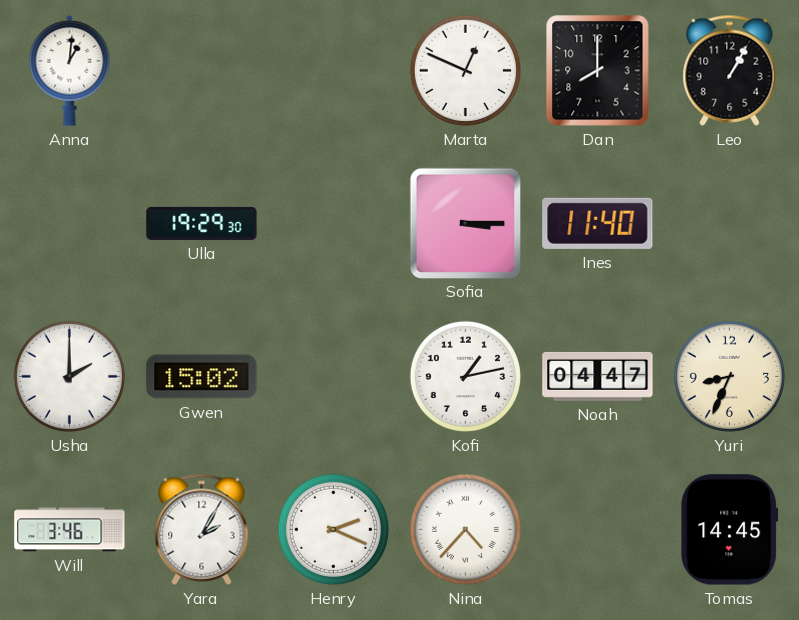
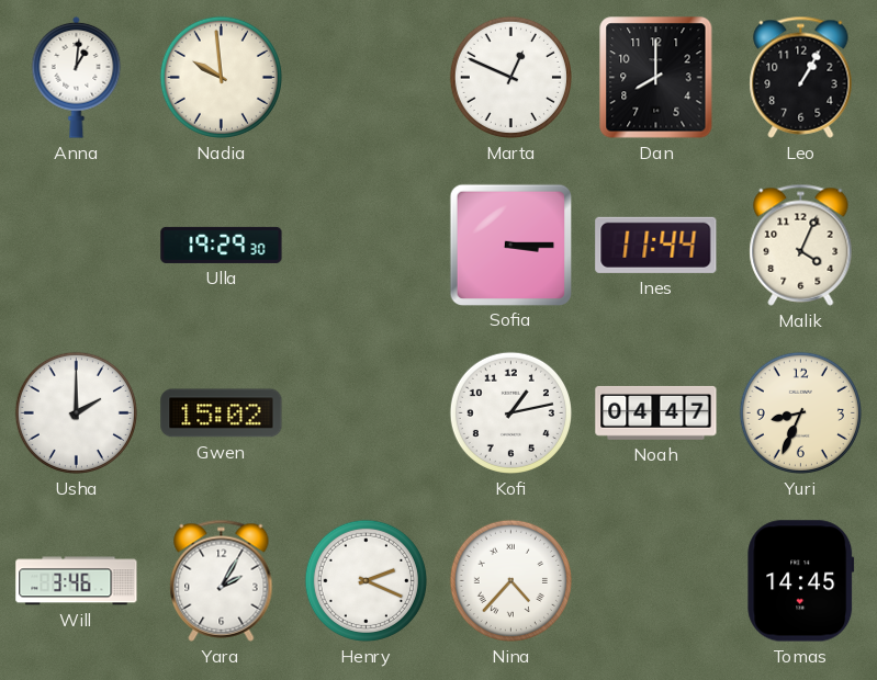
Nadia: none -> 9:59 (221, 77)
Ines: 11:40 -> 11:44 (656, 245)
Malik: none -> 4:04 (801, 245)
